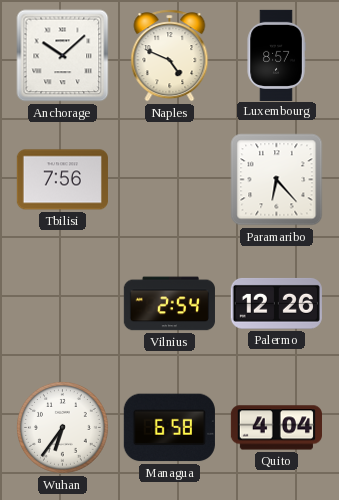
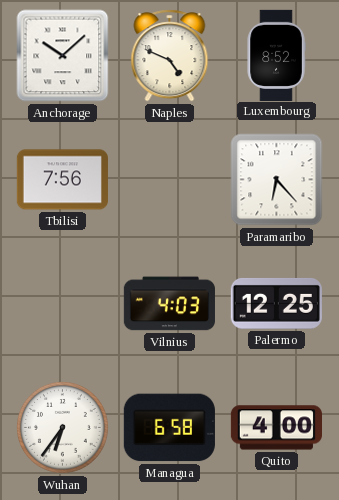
Luxembourg: 8:57 -> 8:52 (276, 55)
Vilnius: 2:54 -> 4:03 (169, 304)
Palermo: 12:26 -> 12:25 (276, 303)
Quito: 4:04 -> 4:00 (276, 428)
